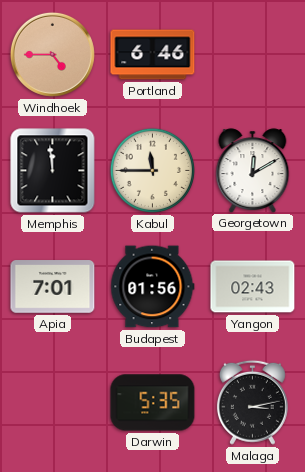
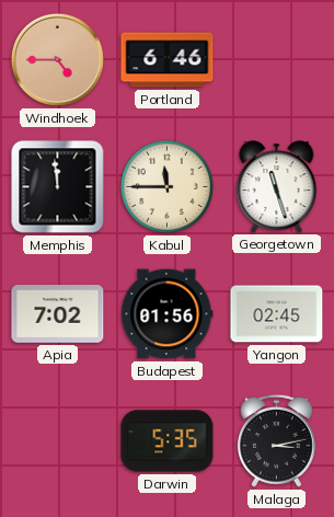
Georgetown: 12:10 -> 11:27 (277, 186)
Apia: 7:01 -> 7:02 (58, 314)
Yangon: 02:43 -> 02:45 (277, 314)
